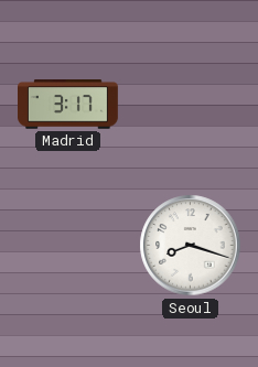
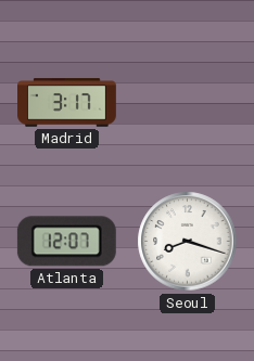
Atlanta: none -> 12:07 (66, 242)
